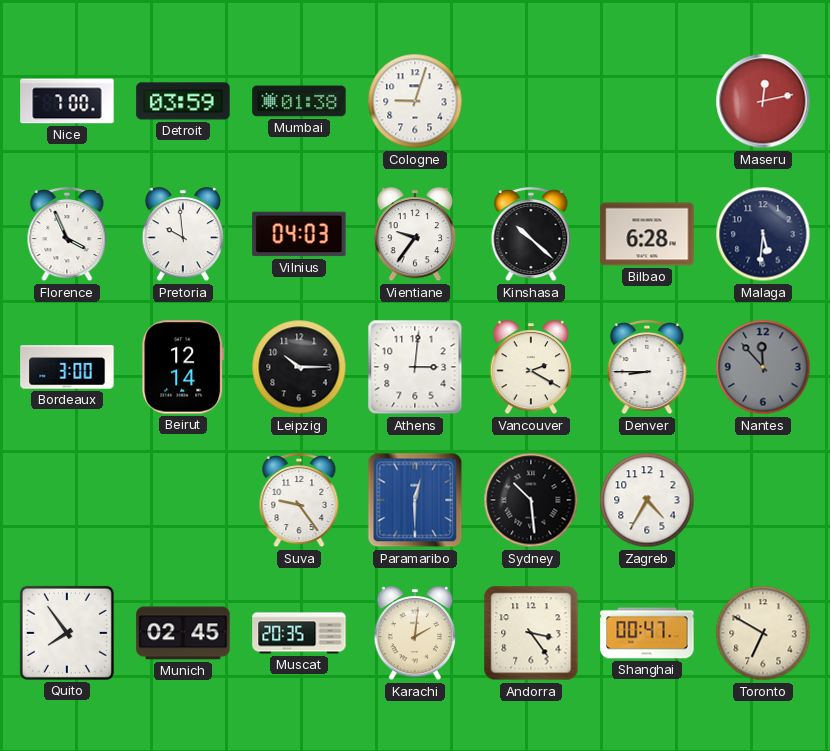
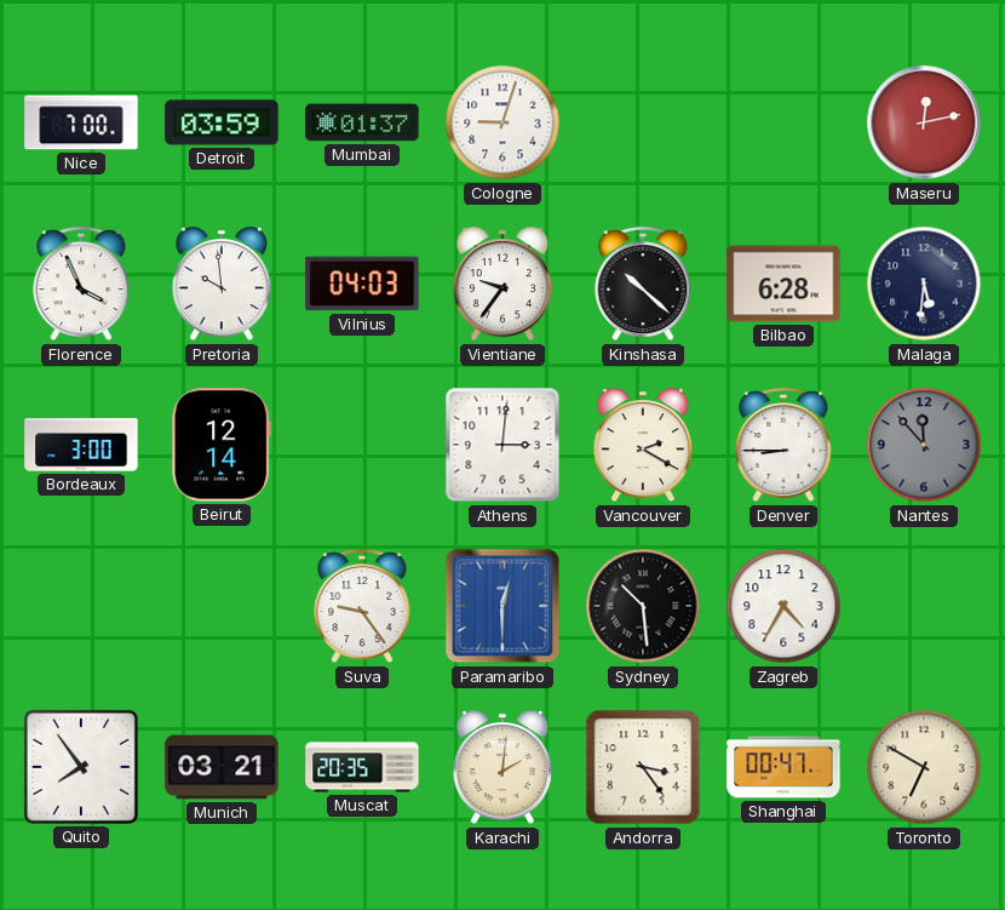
Mumbai: 01:38 -> 01:37 (362, 122)
Leipzig: 10:15 -> none (299, 367)
Munich: 02:45 -> 03:21 (222, 767)
